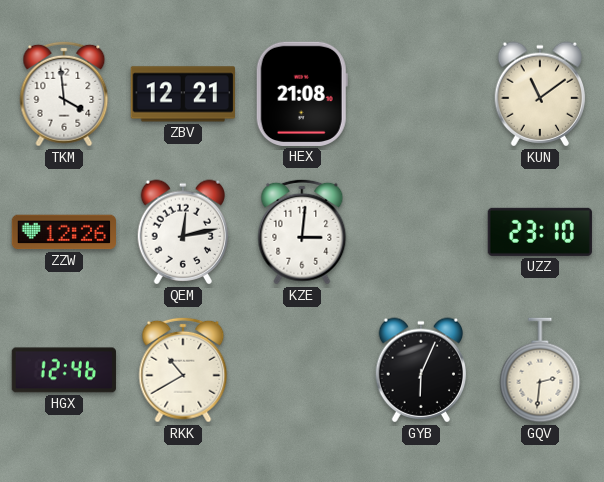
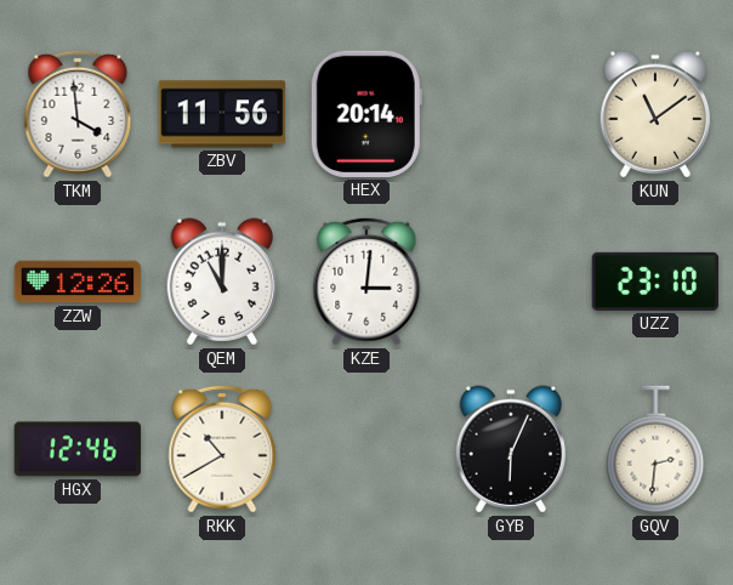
ZBV: 12:21 -> 11:56 (222, 114)
HEX: 21:08 -> 20:14 (366, 114)
QEM: 12:13 -> 11:00 (222, 282)
